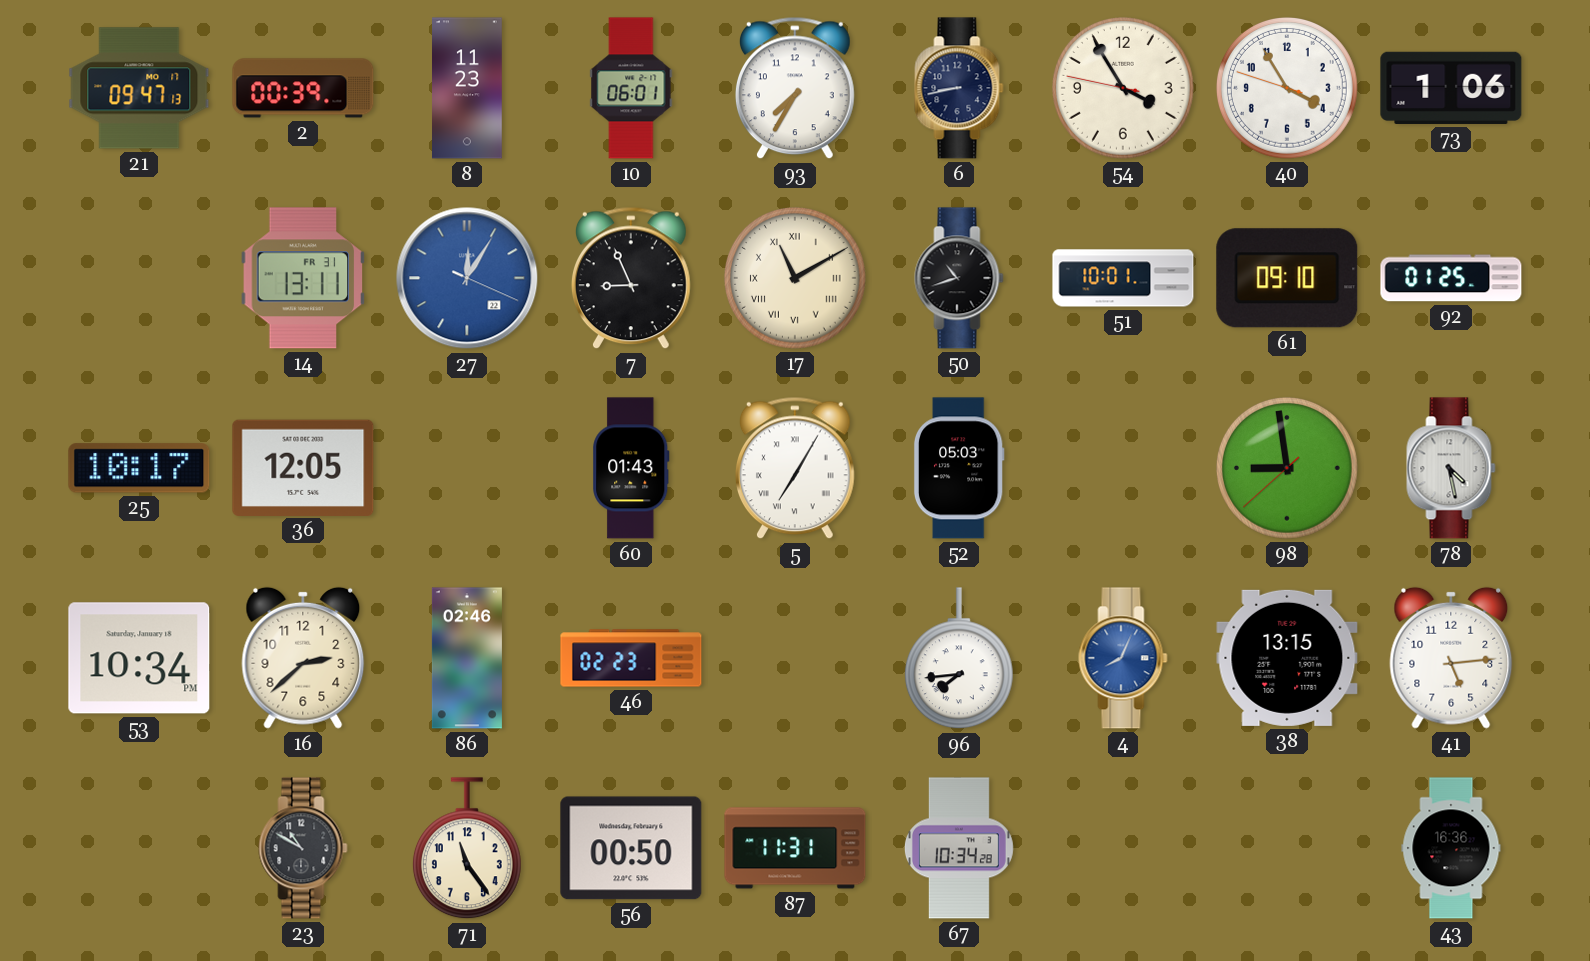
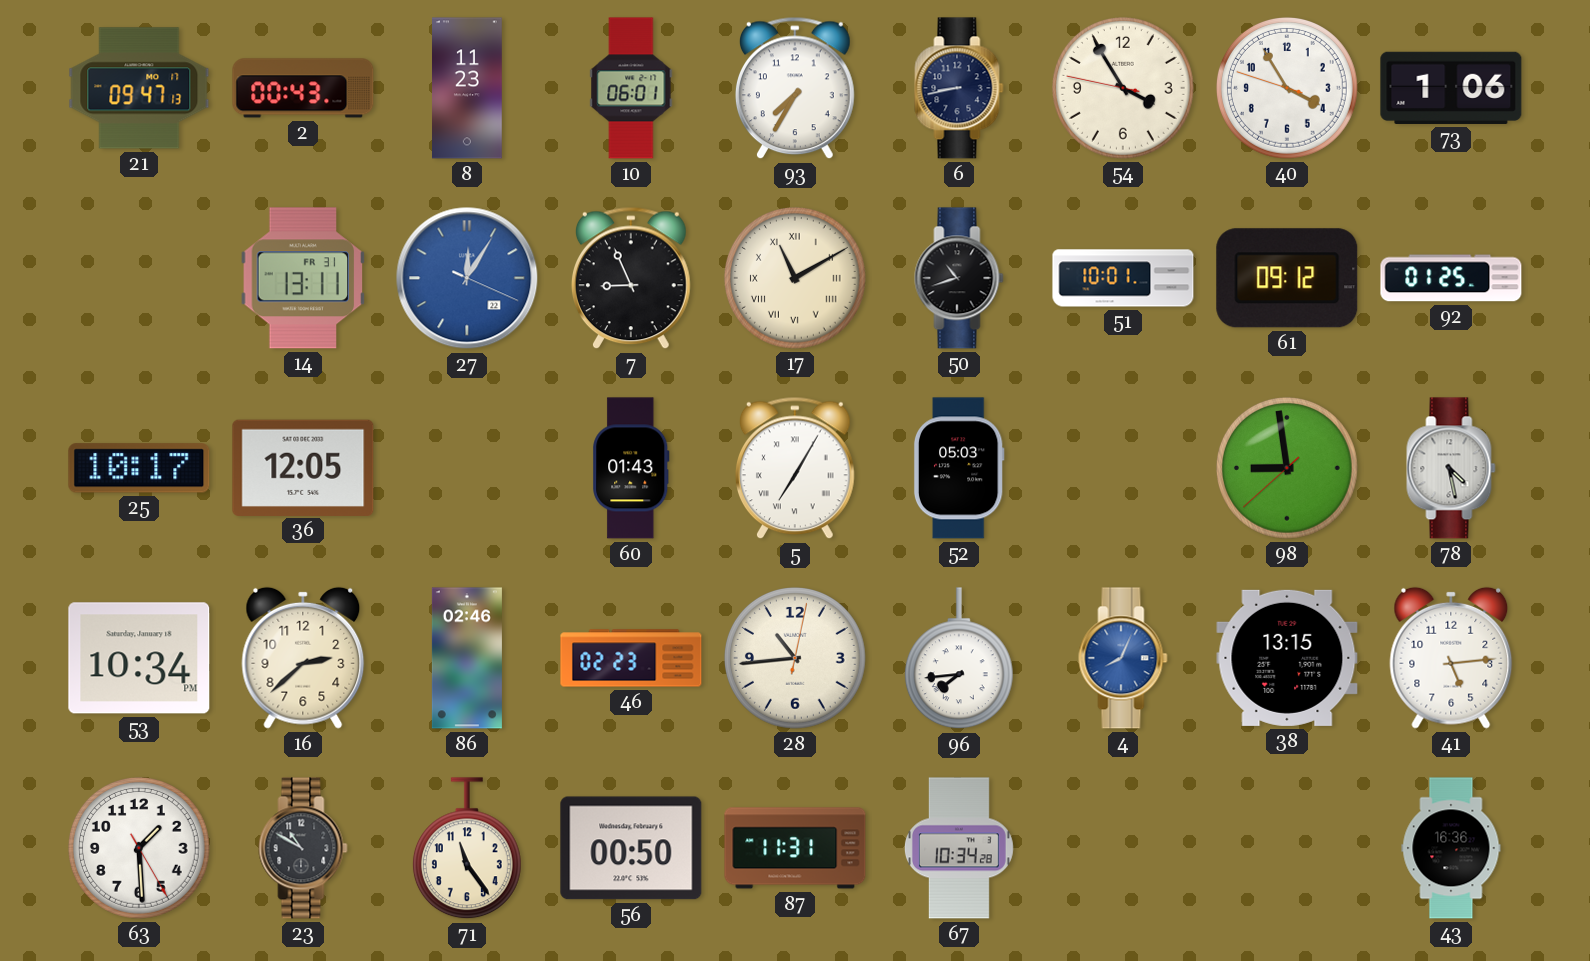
2: 00:39 -> 00:43 (303, 88)
61: 09:10 -> 09:12 (1287, 278)
28: none -> 10:44 (795, 658)
63: none -> 1:29 (139, 848)
